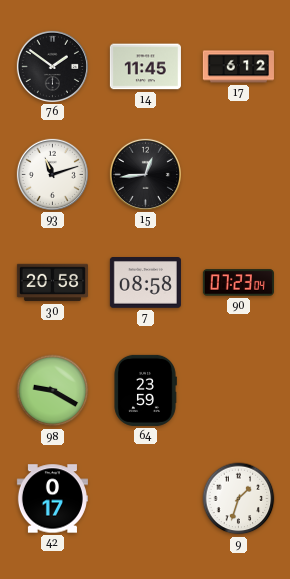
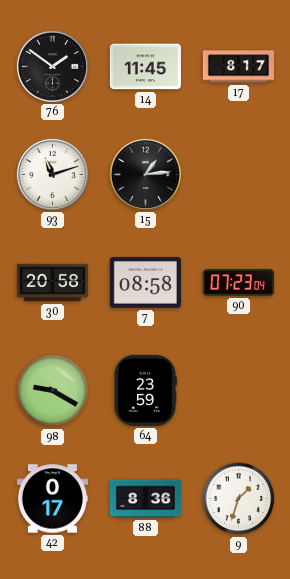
17: 6:12 -> 8:17 (238, 67)
15: 12:44 -> 1:14 (145, 174)
88: none -> 8:36 (145, 499)
